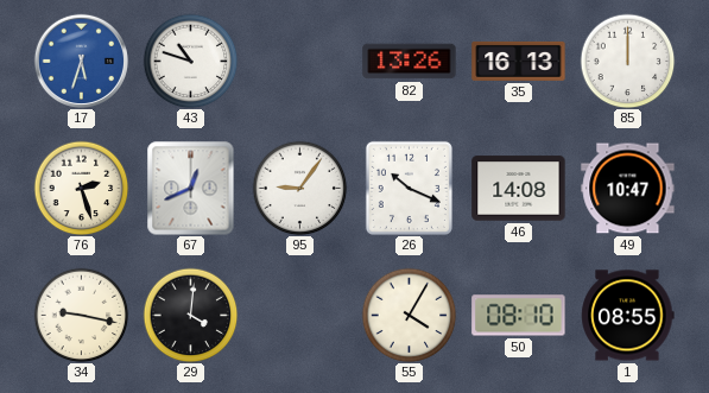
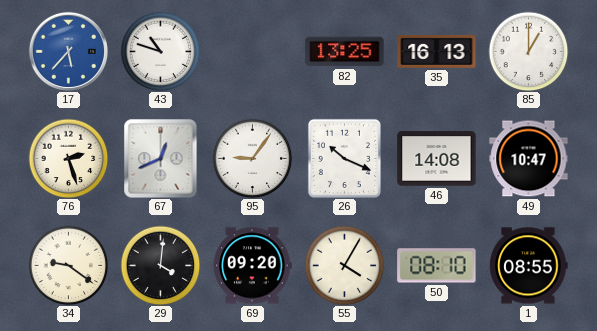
17: 5:33 -> 5:37 (68, 51)
82: 13:26 -> 13:25 (345, 52)
85: 12:00 -> 1:00 (528, 51)
34: 9:17 -> 9:21 (68, 265)
69: none -> 09:20 (253, 266)
